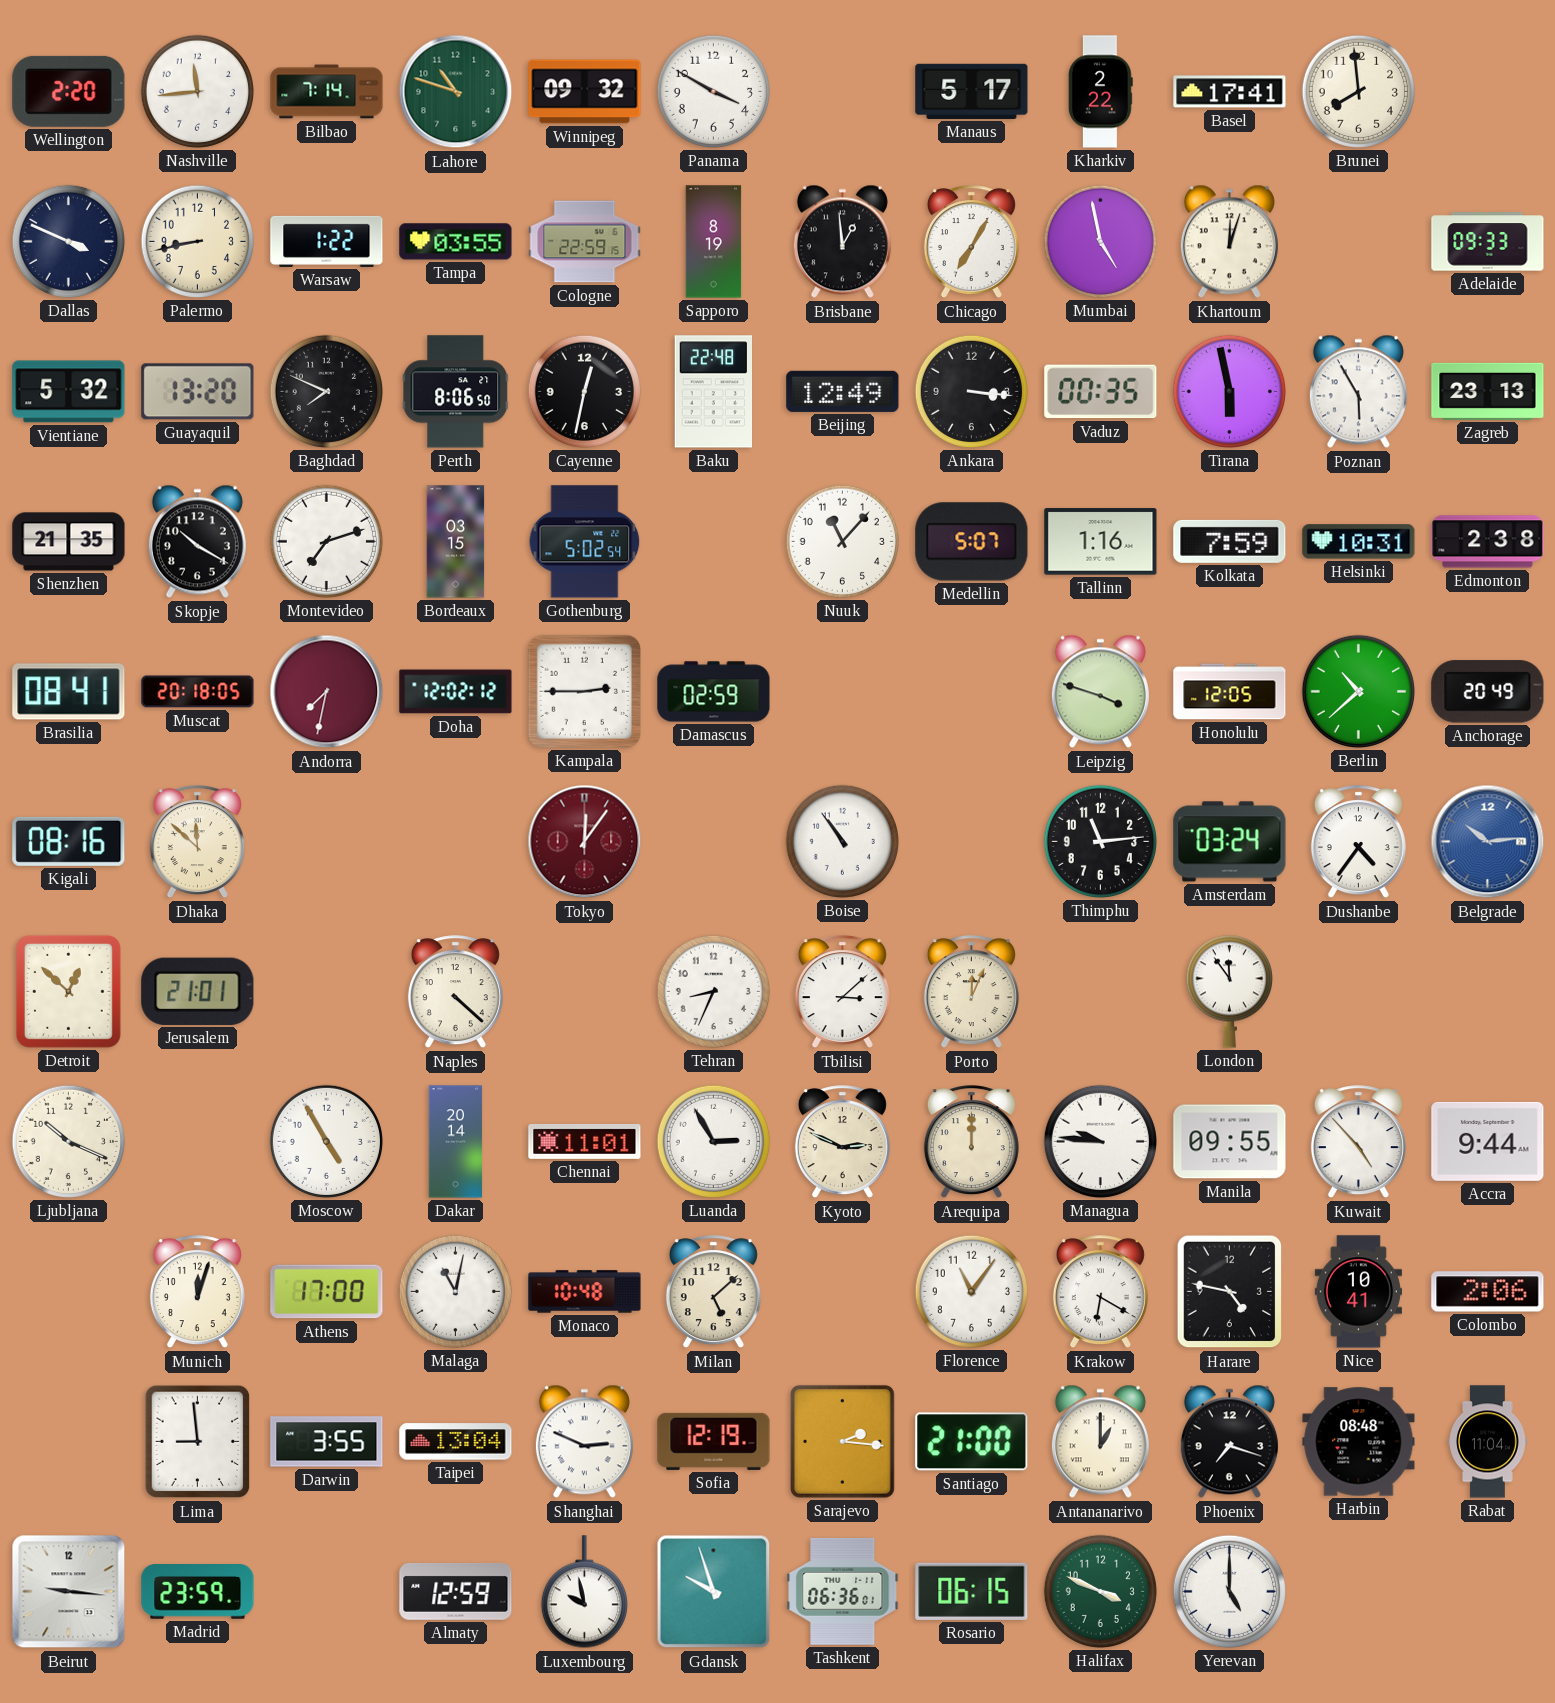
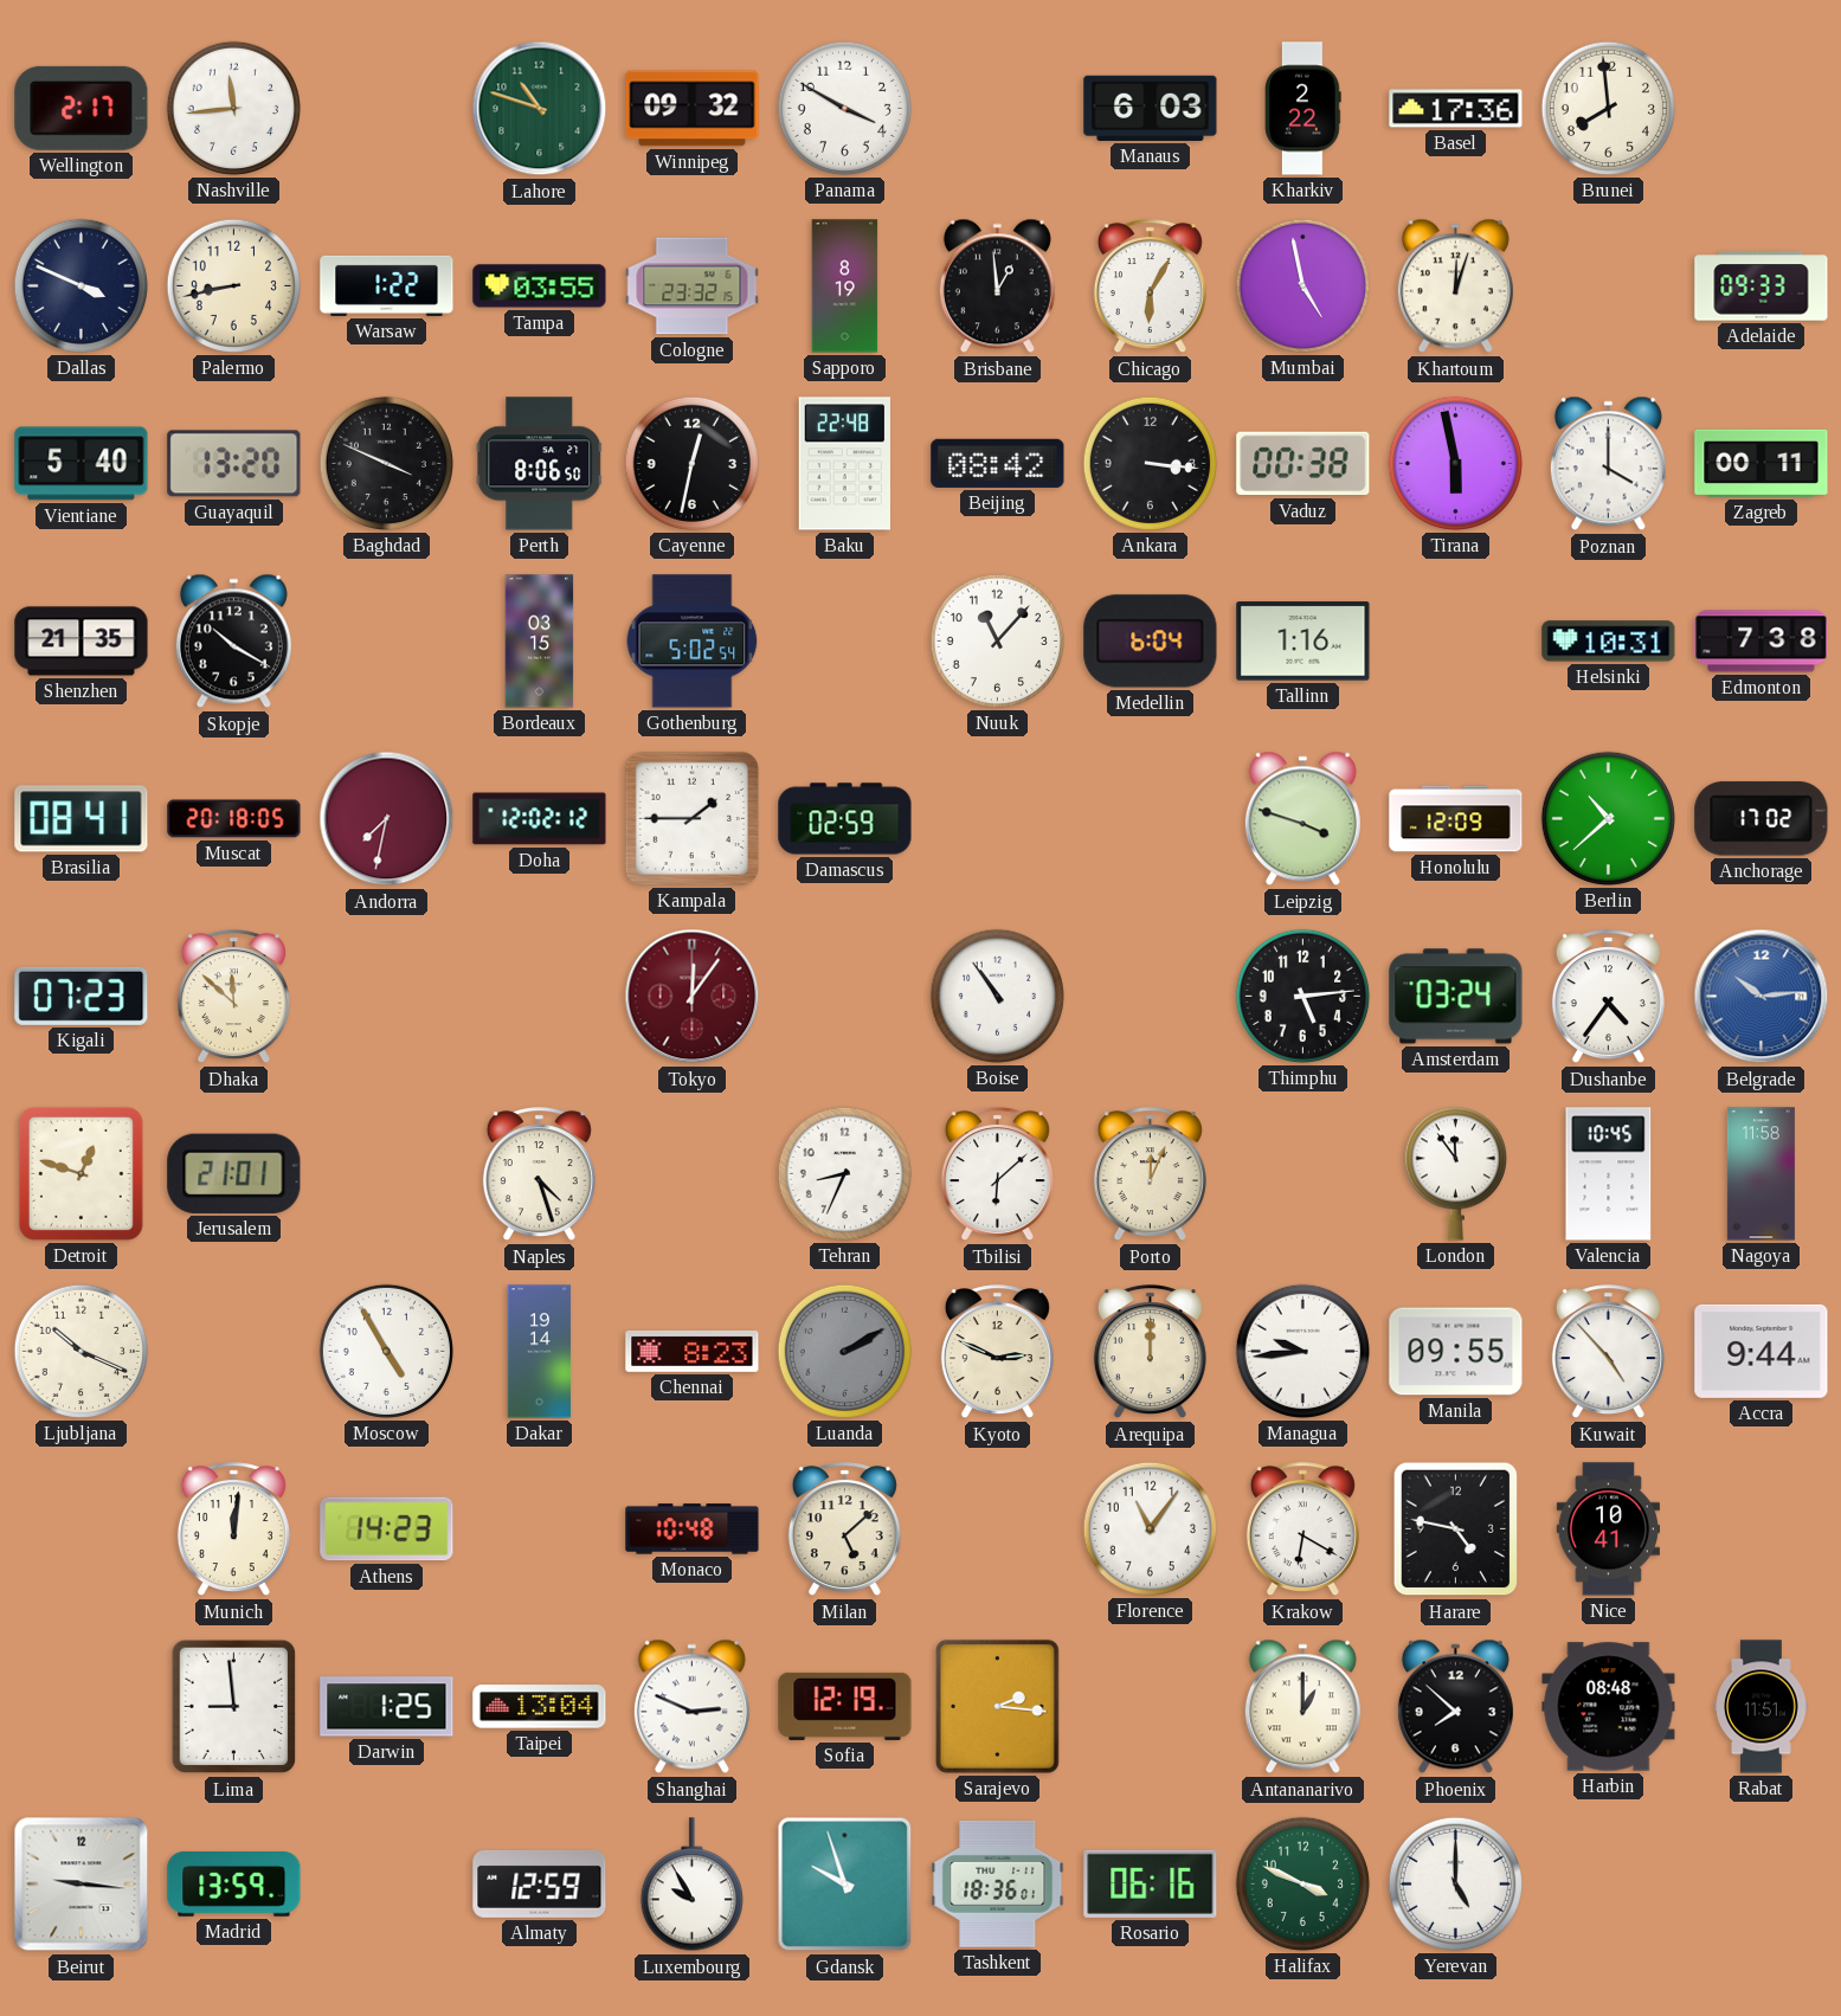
Wellington: 2:20 -> 2:17 (82, 108)
Bilbao: 7:14 -> none (327, 92)
Manaus: 5:17 -> 6:03 (1151, 108)
Basel: 17:41 -> 17:36 (1456, 109)
Cologne: 22:59 -> 23:32 (693, 286)
Chicago: 7:05 -> 6:05 (1150, 286)
Vientiane: 5:32 -> 5:40 (82, 464)
Baghdad: 7:49 -> 3:49 (386, 463)
Beijing: 12:49 -> 08:42 (998, 463)
Vaduz: 00:35 -> 00:38 (1303, 464)
Poznan: 5:55 -> 4:00 (1608, 464)
Zagreb: 23:13 -> 00:11 (1762, 463)
Montevideo: 7:12 -> none (326, 541)
Medellin: 5:07 -> 6:04 (1151, 642)
Kolkata: 7:59 -> none (1230, 541)
Edmonton: 2:38 -> 7:38 (1762, 642)
Kampala: 2:45 -> 1:45 (691, 818)
Honolulu: 12:05 -> 12:09 (1456, 819)
Anchorage: 20:49 -> 17:02 (1762, 819)
Kigali: 08:16 -> 07:23 (82, 996)
Thimphu: 11:14 -> 5:14 (1302, 996)
Detroit: 12:52 -> 12:48 (81, 1173)
Naples: 4:22 -> 4:27 (539, 1174)
Tbilisi: 3:08 -> 6:08 (997, 1174)
Valencia: none -> 10:45 (1609, 1174)
Nagoya: none -> 11:58 (1760, 1174)
Dakar: 20:14 -> 19:14 (540, 1352)
Chennai: 11:01 -> 8:23 (693, 1351)
Luanda: 2:55 -> 2:10 (844, 1351)
Luanda dial: white -> grey (844, 1351)
Managua: 9:46 -> 9:44 (1302, 1351)
Munich: 12:03 -> 12:01 (233, 1529)
Athens: 17:00 -> 14:23 (387, 1529)
Malaga: 11:02 -> none (455, 1291)
Colombo: 2:06 -> none (1488, 1292)
Darwin: 3:55 -> 1:25 (387, 1707)
Santiago: 21:00 -> none (972, 1442)
Phoenix: 7:18 -> 7:52 (1455, 1707)
Rabat: 11:04 -> 11:51 (1762, 1707)
Madrid: 23:59 -> 13:59 (234, 1885)
Luxembourg: 9:58 -> 9:55 (691, 1885)
Tashkent: 06:36 -> 18:36 (998, 1883)
Rosario: 06:15 -> 06:16 (1151, 1883)
